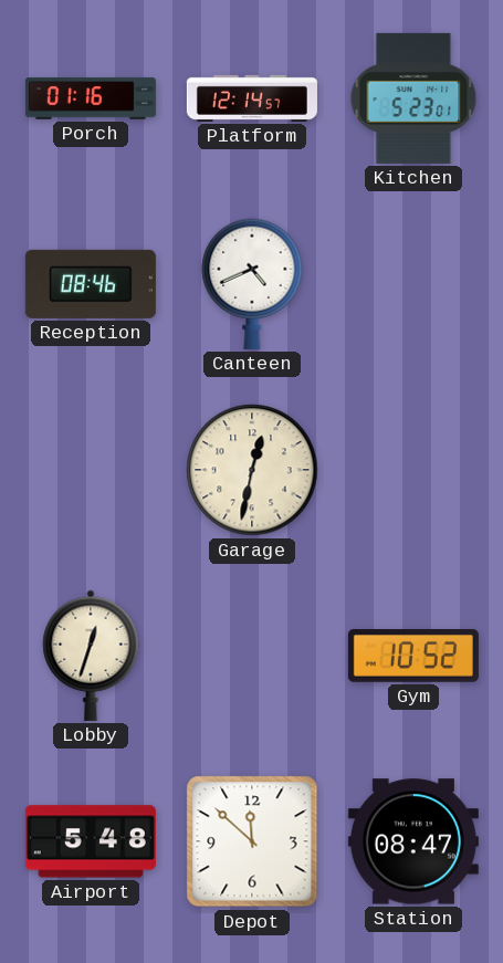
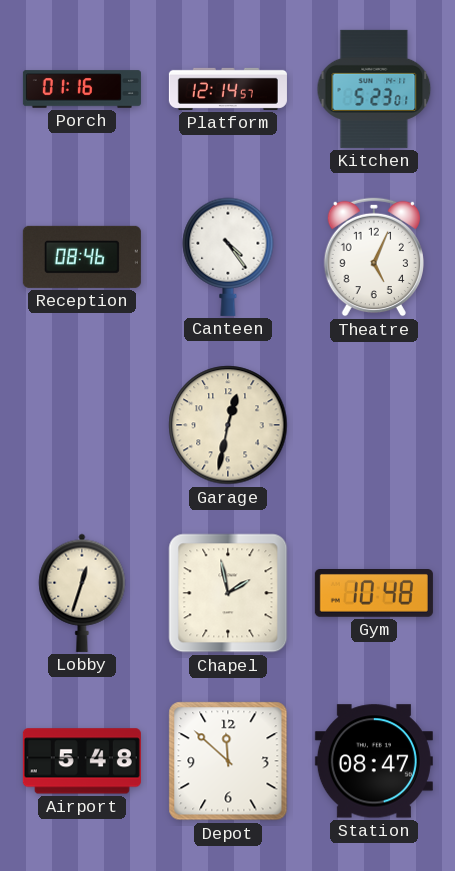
Canteen: 4:41 -> 4:24 (228, 257)
Theatre: none -> 5:04 (374, 257)
Chapel: none -> 1:58 (228, 593)
Gym: 10:52 -> 10:48 (374, 594)
